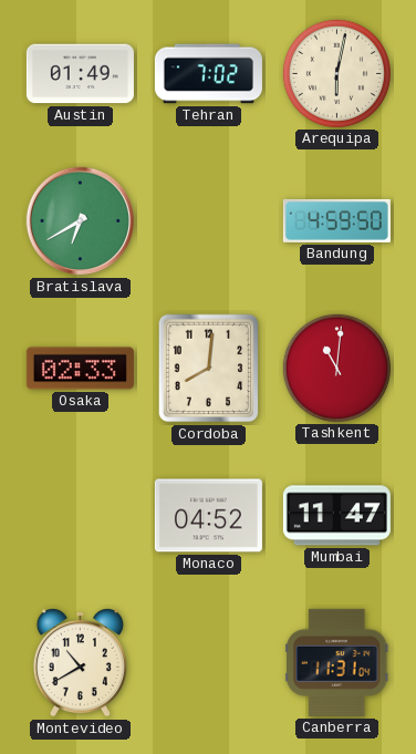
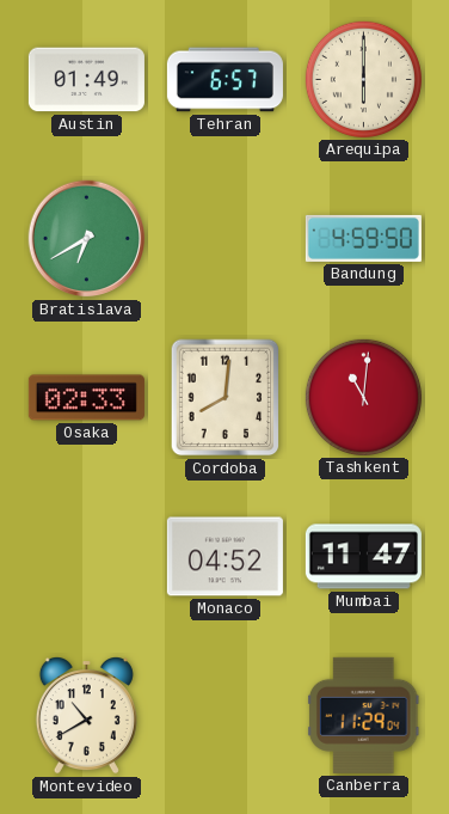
Tehran: 7:02 -> 6:57 (224, 80)
Arequipa: 6:02 -> 6:00 (363, 79)
Canberra: 11:31 -> 11:29 (364, 715)
